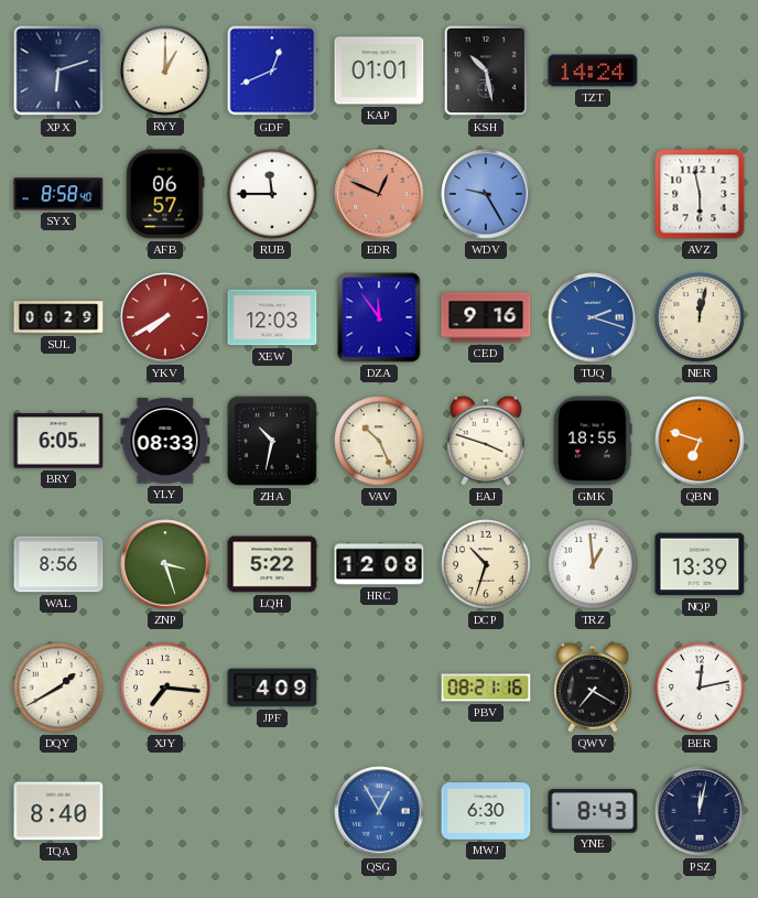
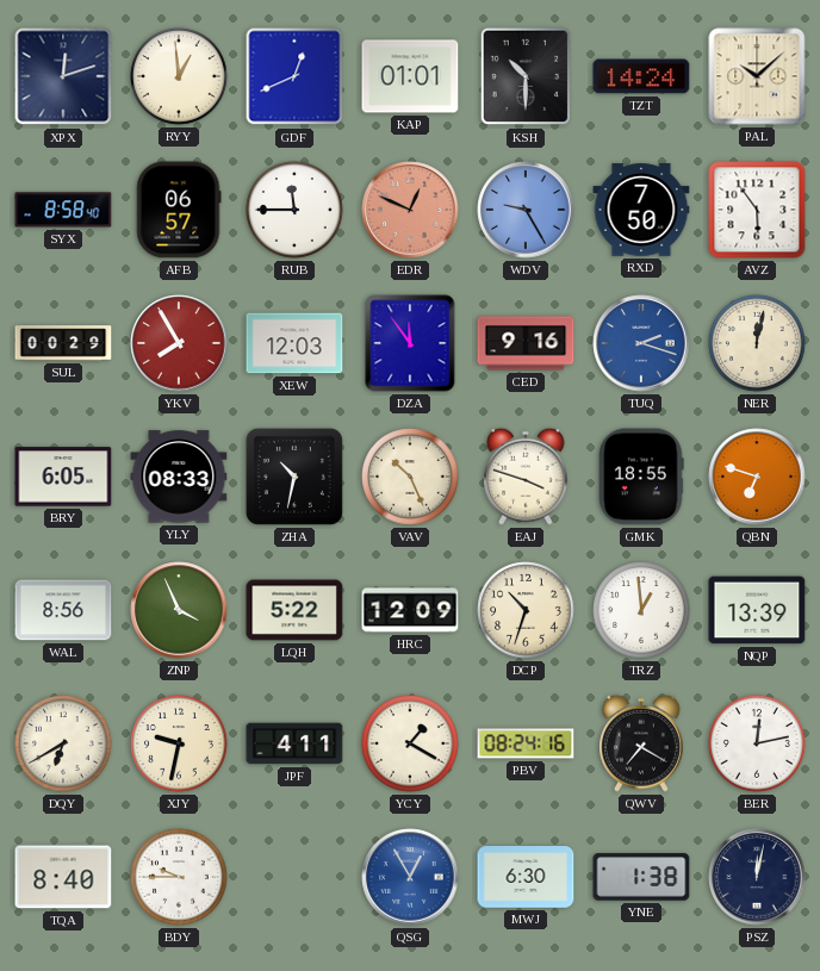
XPX: 6:12 -> 12:12 (63, 76)
RYY: 1:00 -> 12:59 (179, 76)
KSH: 10:28 -> 10:30 (526, 76)
PAL: none -> 10:08 (757, 76)
RXD: none -> 7:50 (641, 210)
AVZ: 5:58 -> 5:54 (757, 210)
YKV: 7:40 -> 7:55 (179, 343)
ZNP: 3:27 -> 3:56 (179, 610)
HRC: 12:08 -> 12:09 (410, 610)
DQY: 1:40 -> 6:40 (63, 743)
XJY: 7:16 -> 9:32 (179, 743)
JPF: 4:09 -> 4:11 (294, 743)
YCY: none -> 1:20 (410, 743)
PBV: 08:21 -> 08:24 (526, 743)
BDY: none -> 9:45 (179, 877)
YNE: 8:43 -> 1:38 (641, 877)
